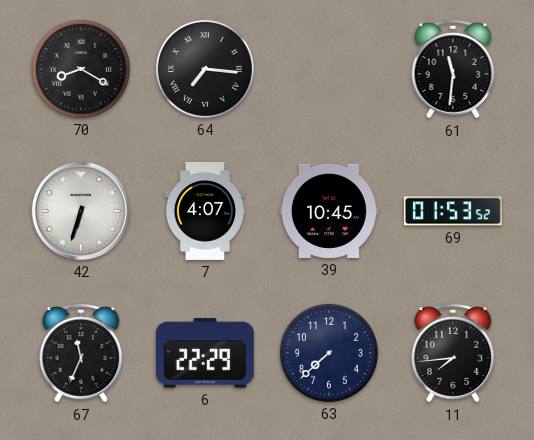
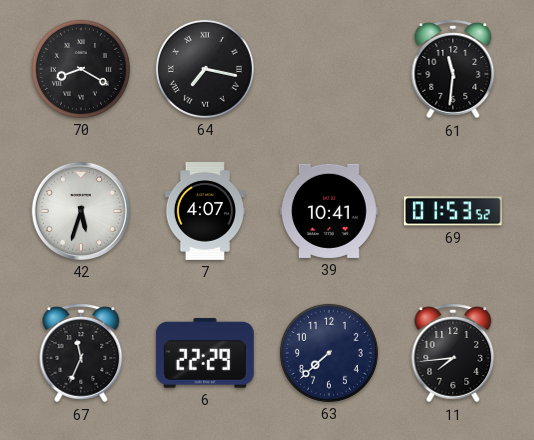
64: 7:16 -> 7:17 (205, 69)
42: 6:33 -> 5:33 (81, 211)
39: 10:45 -> 10:41 (329, 211)
